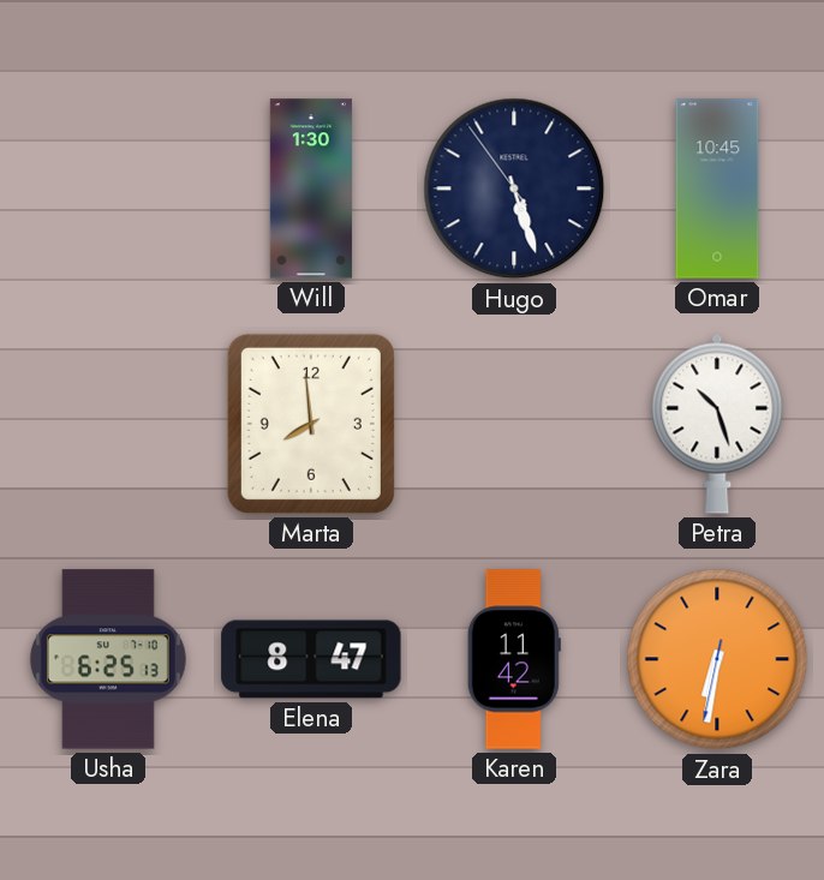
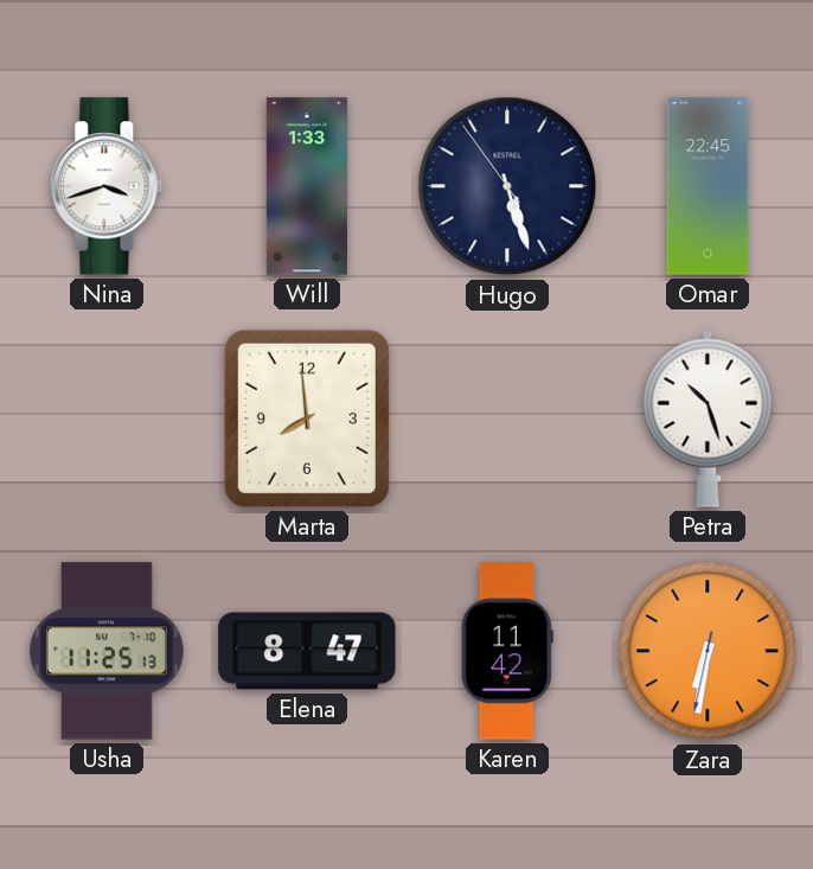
Nina: none -> 3:42 (107, 186)
Will: 1:30 -> 1:33 (307, 186)
Omar: 10:45 -> 22:45 (708, 186)
Usha: 6:25 -> 11:25 (107, 651)
